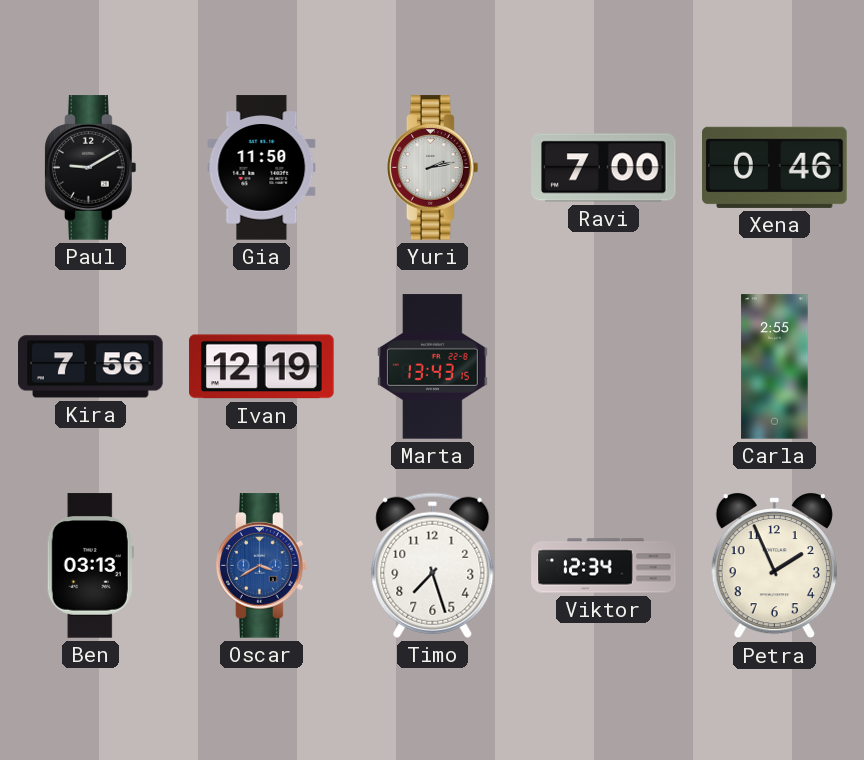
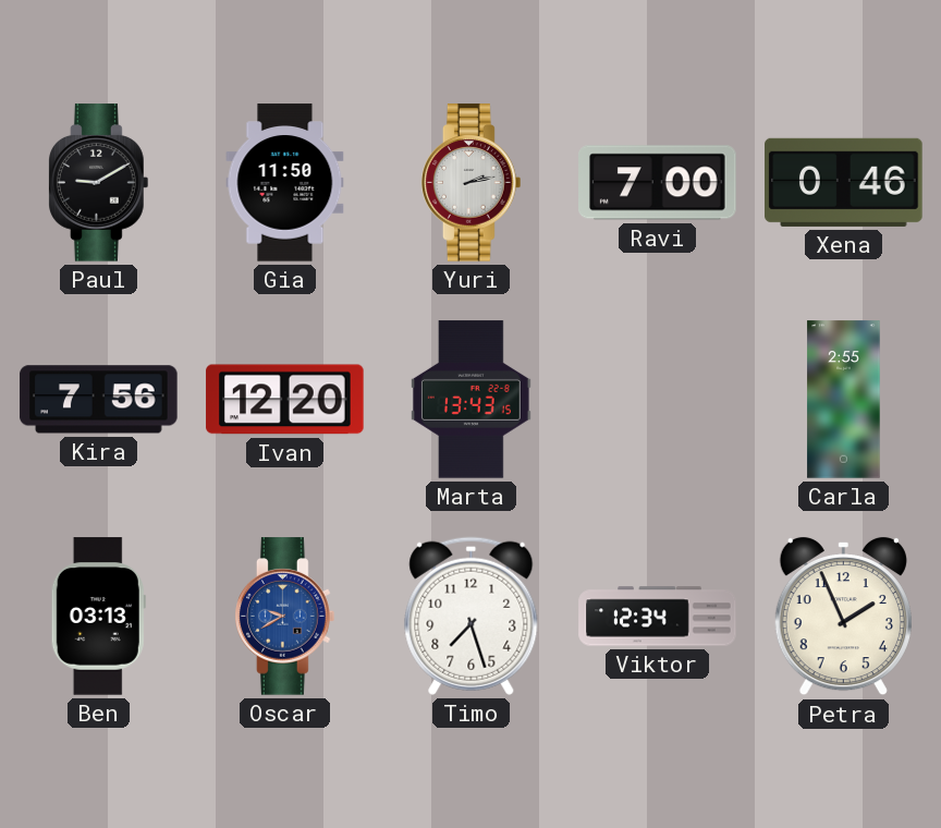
Ivan: 12:19 -> 12:20 (285, 400)
Oscar: 3:40 -> 9:40 (285, 617)
